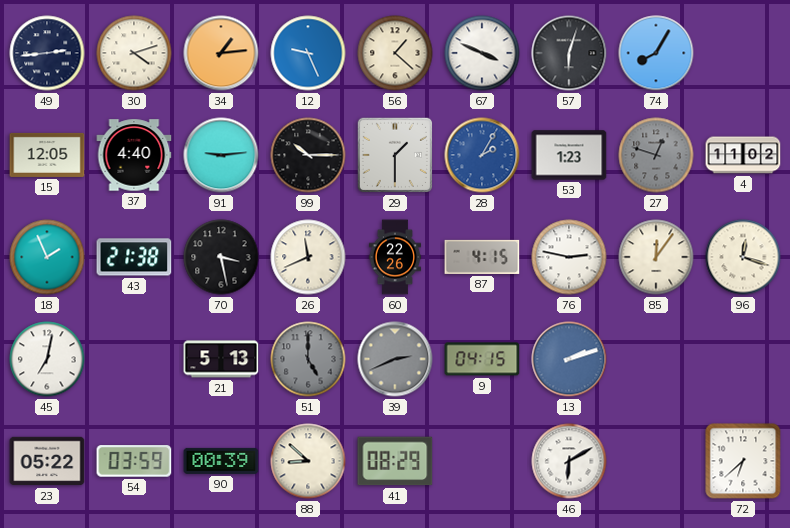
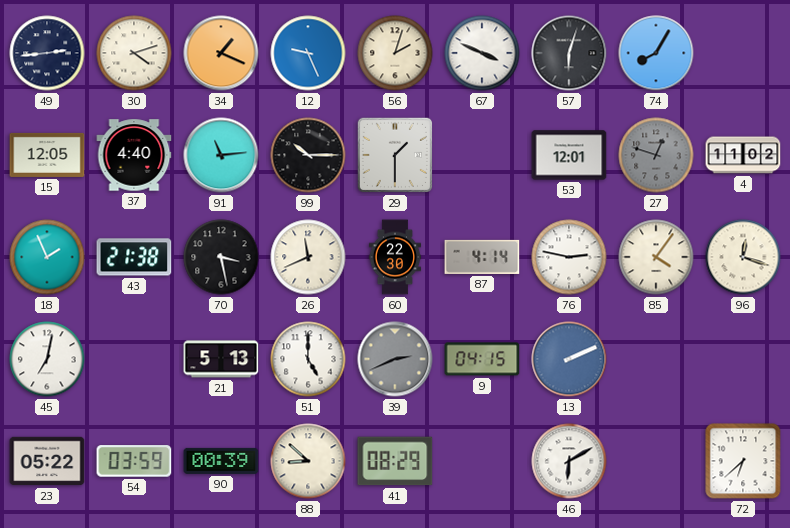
34: 1:14 -> 1:19 (221, 53)
56: 1:22 -> 2:03 (395, 53)
91: 9:14 -> 11:14 (221, 155)
28: 2:05 -> none (482, 155)
53: 1:23 -> 12:01 (569, 155)
60: 22:26 -> 22:30 (395, 257)
87: 4:15 -> 4:14 (482, 257)
85: 12:06 -> 4:06 (656, 257)
51 dial: grey -> white (308, 359)
13: 2:12 -> 2:11 (569, 359)
